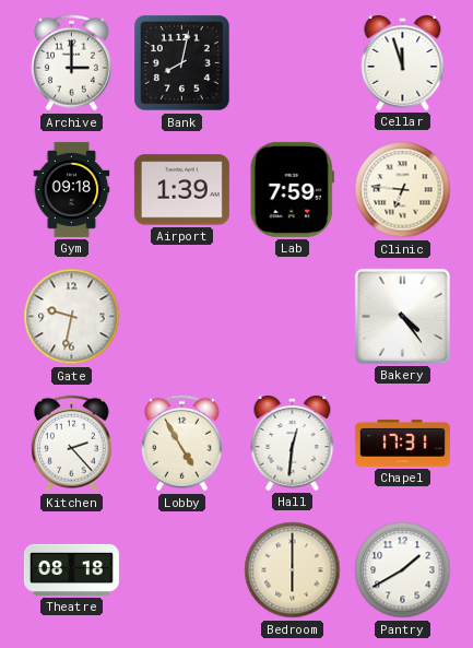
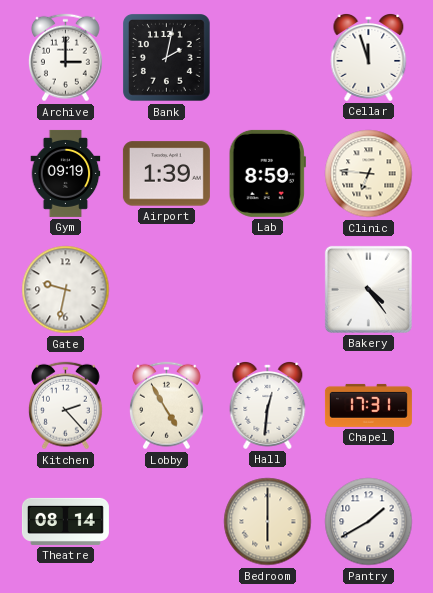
Bank: 8:02 -> 2:02 (167, 58)
Gym: 09:18 -> 09:19 (66, 173)
Lab: 7:59 -> 8:59 (267, 173)
Theatre: 08:18 -> 08:14 (65, 521)
